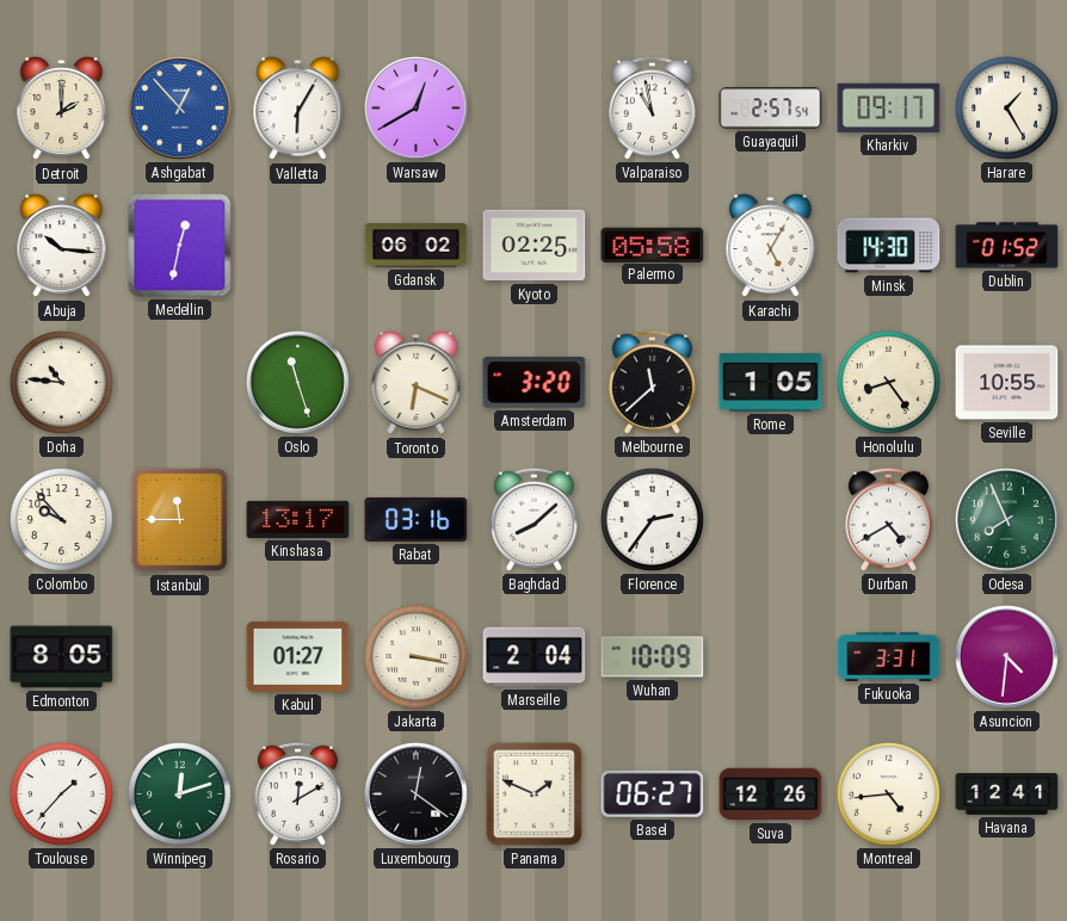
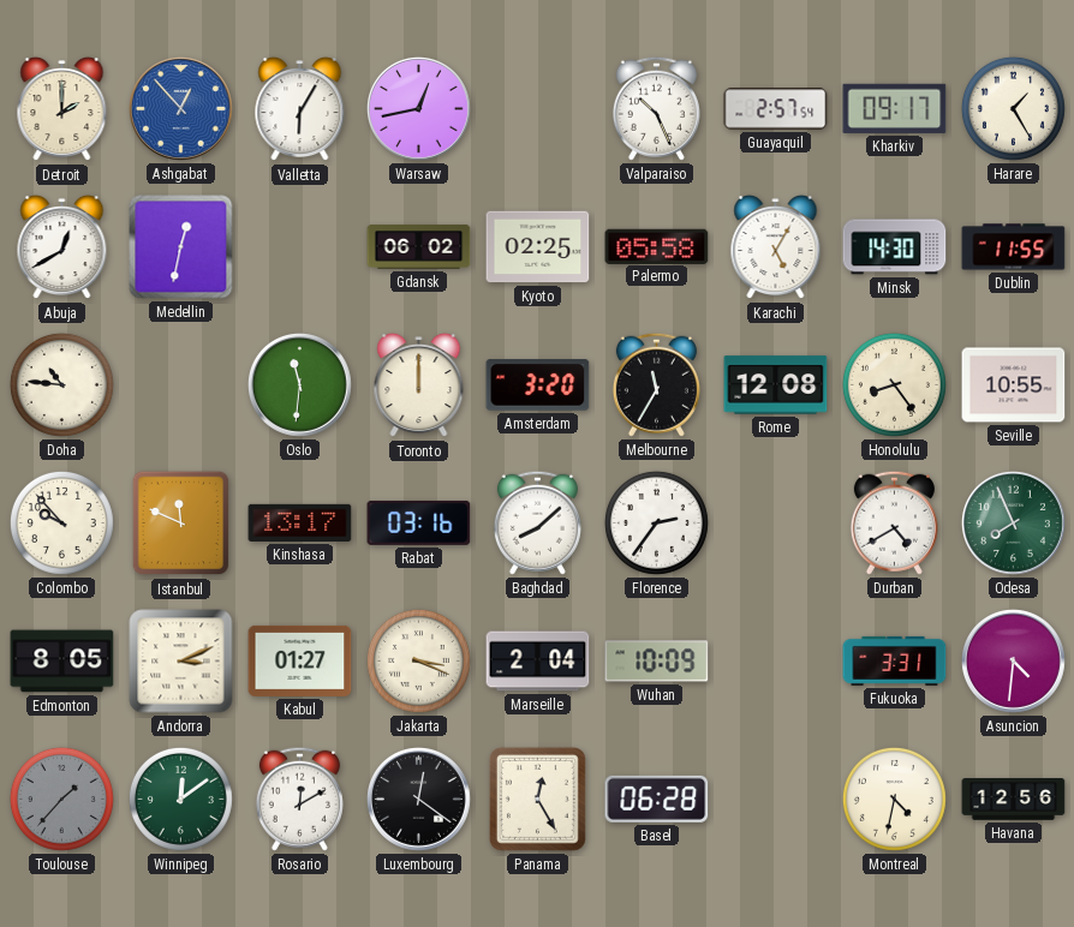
Warsaw: 12:40 -> 12:43 (418, 108)
Valparaiso: 10:58 -> 10:26 (656, 108)
Abuja: 10:16 -> 12:40 (62, 247)
Dublin: 01:52 -> 11:55 (1014, 247)
Oslo: 11:27 -> 11:31 (299, 384)
Toronto: 6:19 -> 12:00 (419, 385)
Melbourne: 11:38 -> 11:35 (656, 384)
Rome: 1:05 -> 12:08 (776, 385)
Istanbul: 11:45 -> 11:49 (181, 524)
Andorra: none -> 3:11 (181, 662)
Jakarta: 3:17 -> 3:19 (418, 660)
Toulouse dial: white -> grey (61, 799)
Winnipeg: 12:12 -> 12:09 (180, 799)
Panama: 1:49 -> 12:25 (537, 799)
Basel: 06:27 -> 06:28 (657, 799)
Suva: 12:26 -> none (771, 795)
Montreal: 4:44 -> 4:32 (894, 799)
Havana: 12:41 -> 12:56 (1014, 800)
